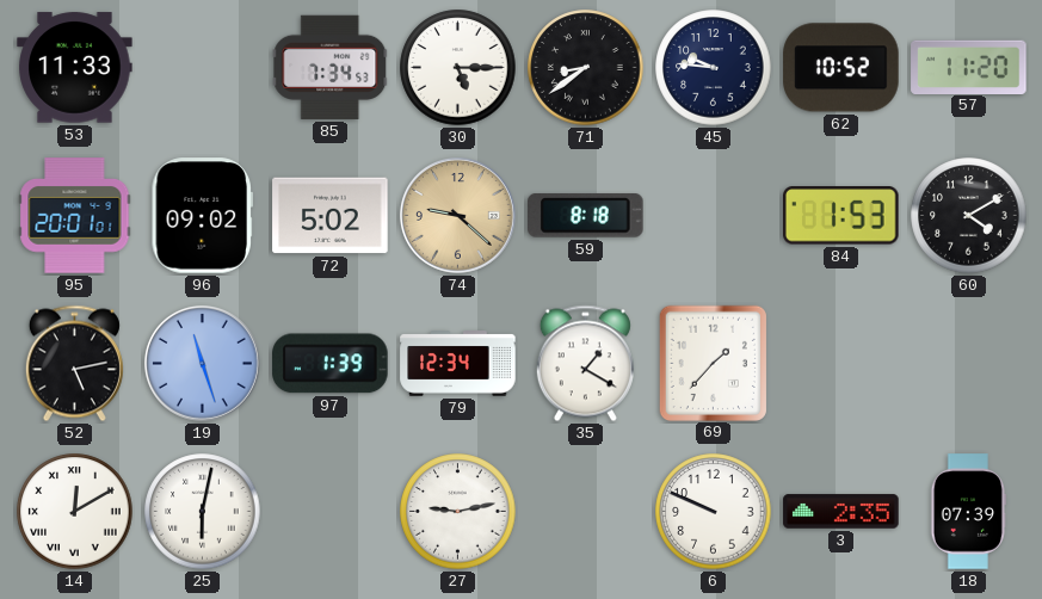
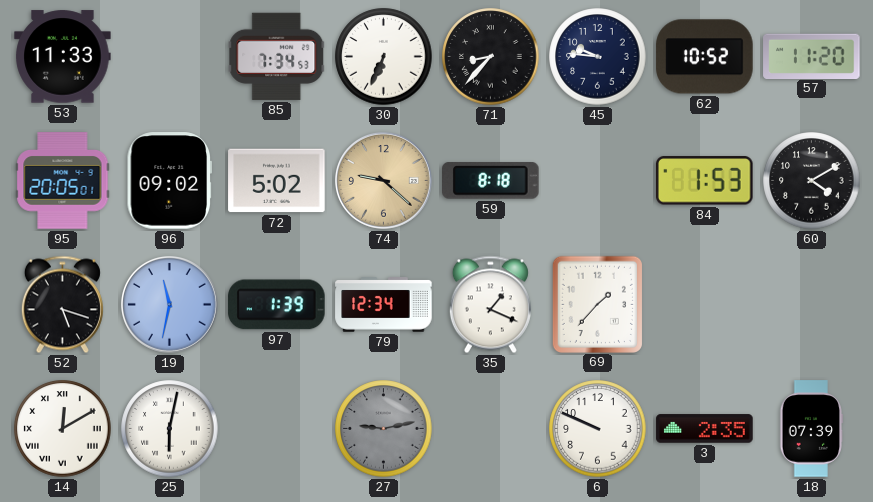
30: 5:15 -> 6:34 (384, 57)
71: 8:39 -> 8:37 (491, 57)
95: 20:01 -> 20:05 (63, 181)
52: 5:13 -> 5:18 (62, 305)
19: 11:27 -> 11:32 (169, 304)
35: 1:20 -> 1:19 (490, 305)
27 dial: white -> grey (384, 429)
